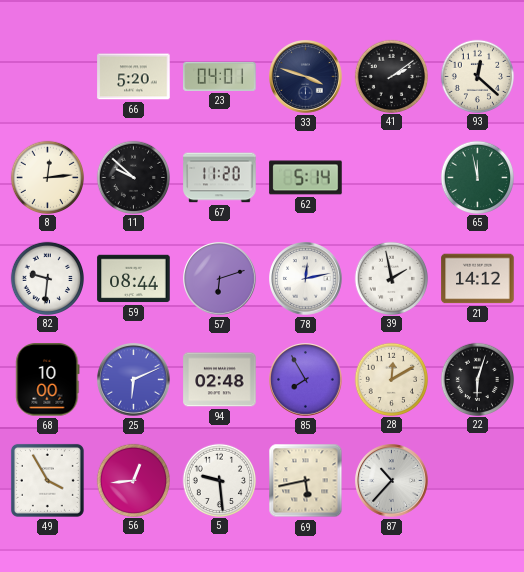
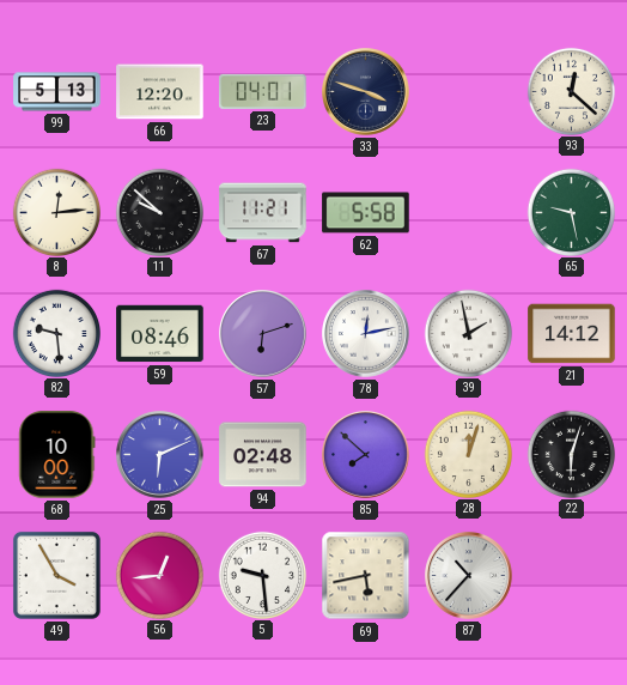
99: none -> 5:13 (57, 92)
66: 5:20 -> 12:20 (160, 92)
41: 2:09 -> none (391, 76)
67: 11:20 -> 11:21 (263, 213)
62: 5:14 -> 5:58 (366, 213)
65: 11:58 -> 9:28 (571, 212)
82: 9:31 -> 9:29 (56, 333)
59: 08:44 -> 08:46 (160, 334)
85: 7:55 -> 7:52 (366, 455)
28: 12:10 -> 12:03 (468, 454)
